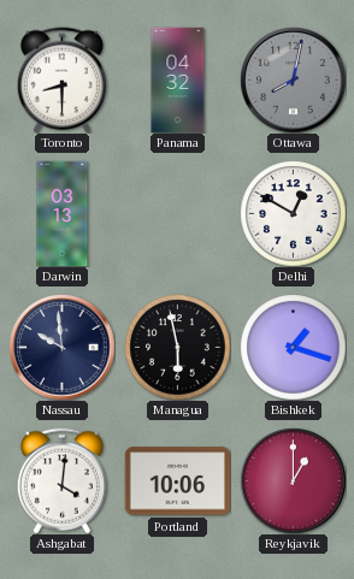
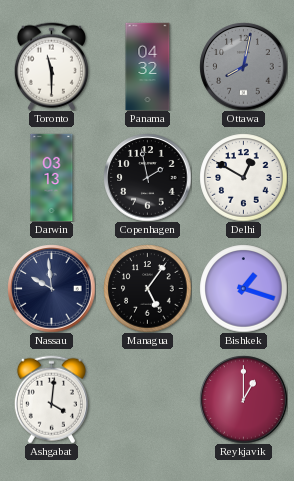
Toronto: 8:30 -> 11:30 (51, 66)
Copenhagen: none -> 1:58 (147, 177)
Managua: 5:58 -> 5:06 (147, 288)
Portland: 10:06 -> none (177, 481)
